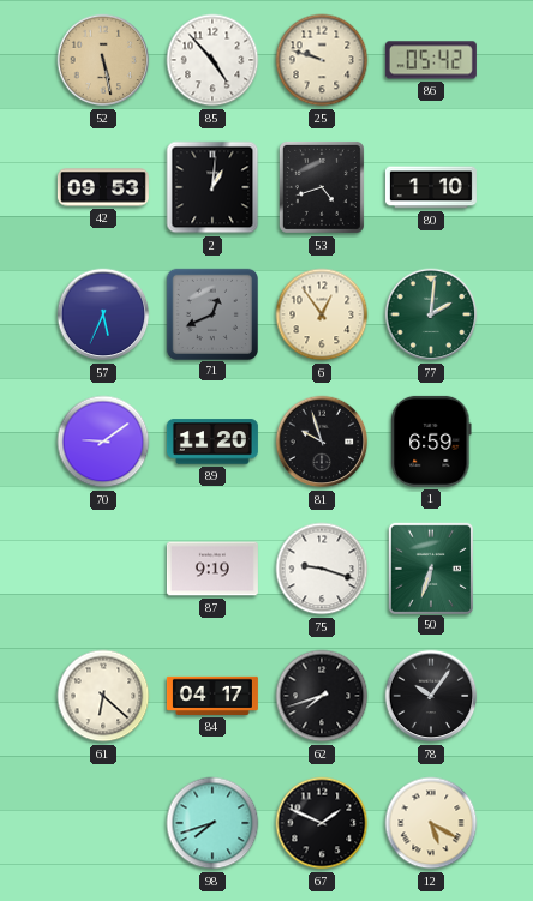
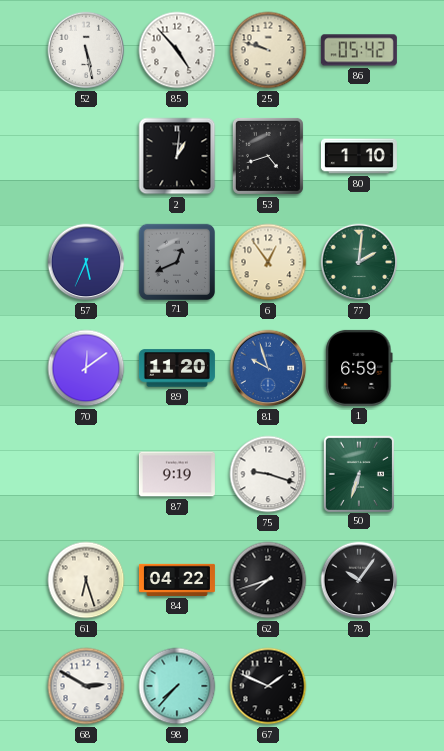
52 dial: champagne -> white (86, 50)
42: 09:53 -> none (103, 187)
70: 9:09 -> 12:09 (86, 368)
81 dial: black -> blue (268, 368)
61: 6:22 -> 6:27 (86, 580)
84: 04:17 -> 04:22 (177, 580)
68: none -> 2:50 (86, 686)
98: 7:42 -> 7:37 (177, 686)
12: 5:20 -> none (431, 823)
